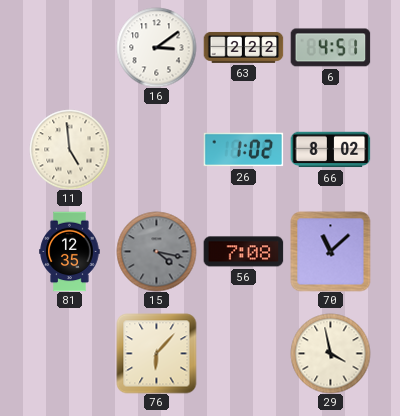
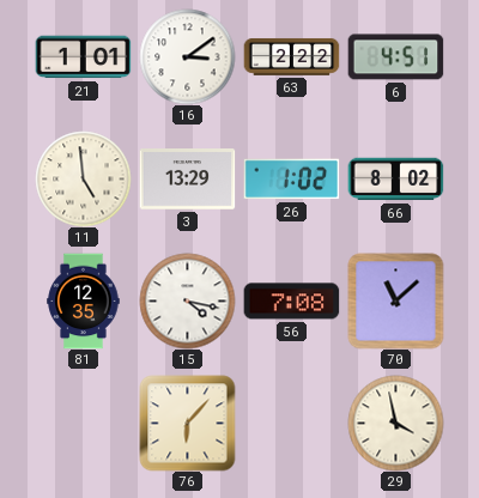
21: none -> 1:01 (83, 57)
3: none -> 13:29 (187, 180)
15 dial: grey -> white (187, 300)
